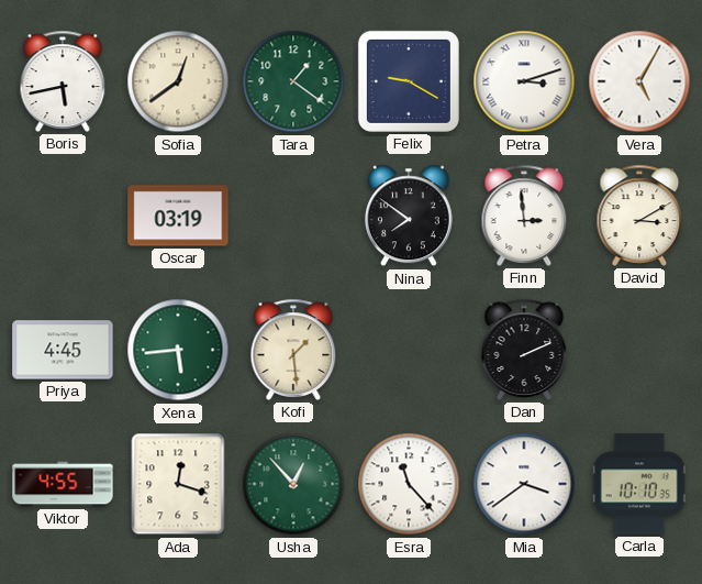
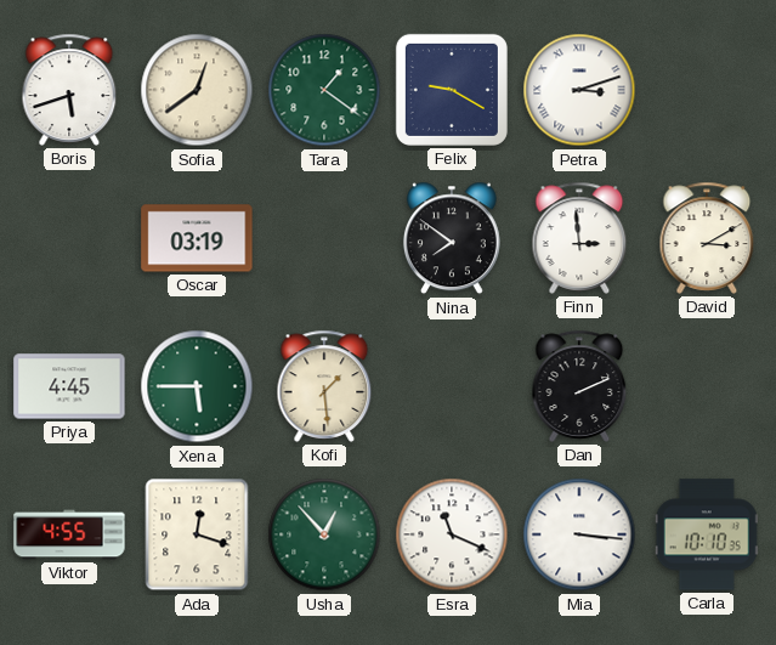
Boris: 5:43 -> 5:42 (69, 90)
Vera: 5:05 -> none (639, 81)
Xena: 5:44 -> 5:45 (197, 386)
Esra: 11:23 -> 11:19 (452, 534)
Mia: 3:39 -> 3:16 (579, 534)
